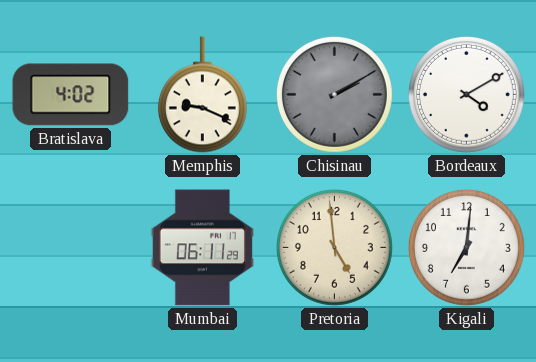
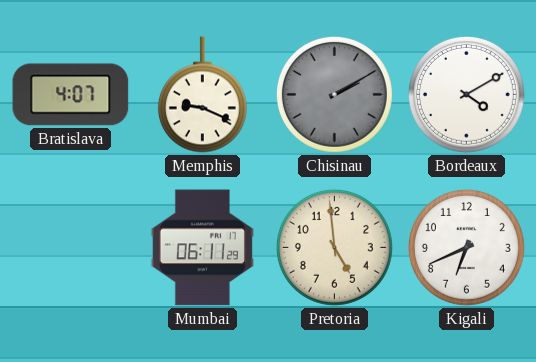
Bratislava: 4:02 -> 4:07 (71, 95)
Kigali: 7:01 -> 6:41 (466, 247)
